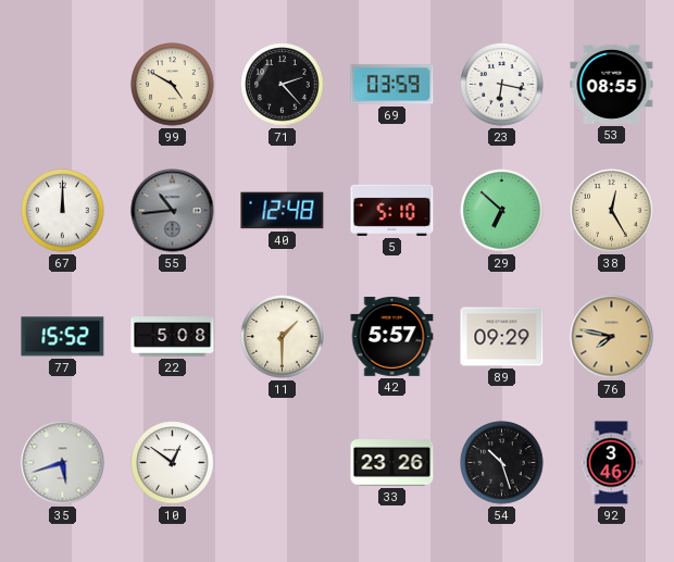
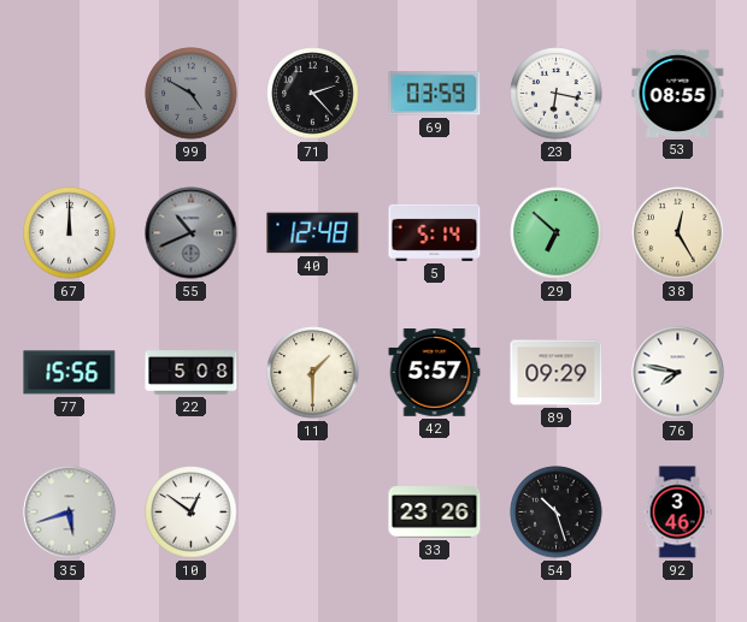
99 dial: cream -> grey (192, 94)
55: 10:44 -> 10:41 (192, 233)
5: 5:10 -> 5:14 (435, 232)
77: 15:52 -> 15:56 (70, 373)
76 dial: champagne -> white (678, 373)
